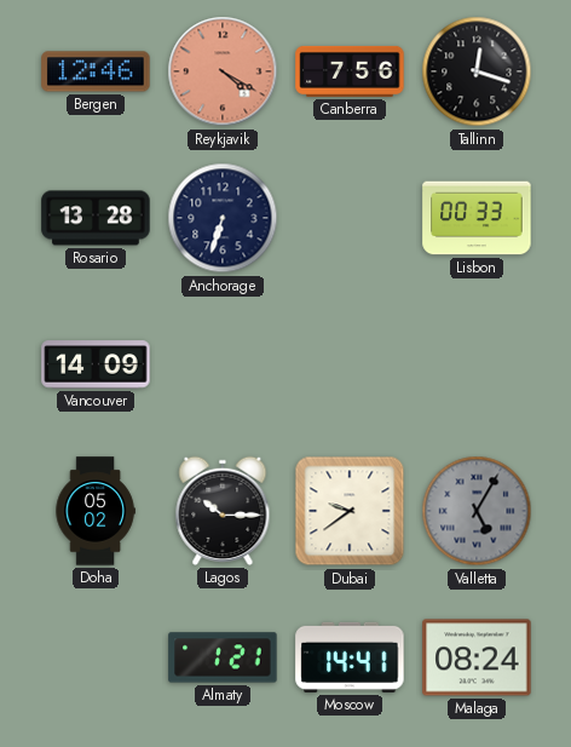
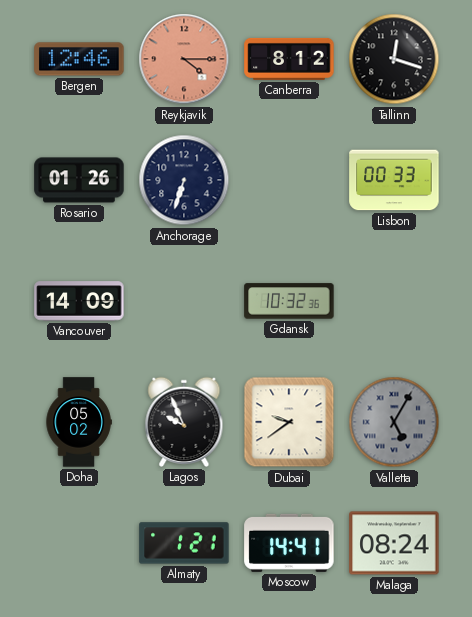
Reykjavik: 4:20 -> 4:15 (184, 59)
Canberra: 7:56 -> 8:12 (289, 59)
Rosario: 13:28 -> 01:26 (79, 180)
Gdansk: none -> 10:32 (289, 301)
Lagos: 10:15 -> 9:56 (184, 422)
